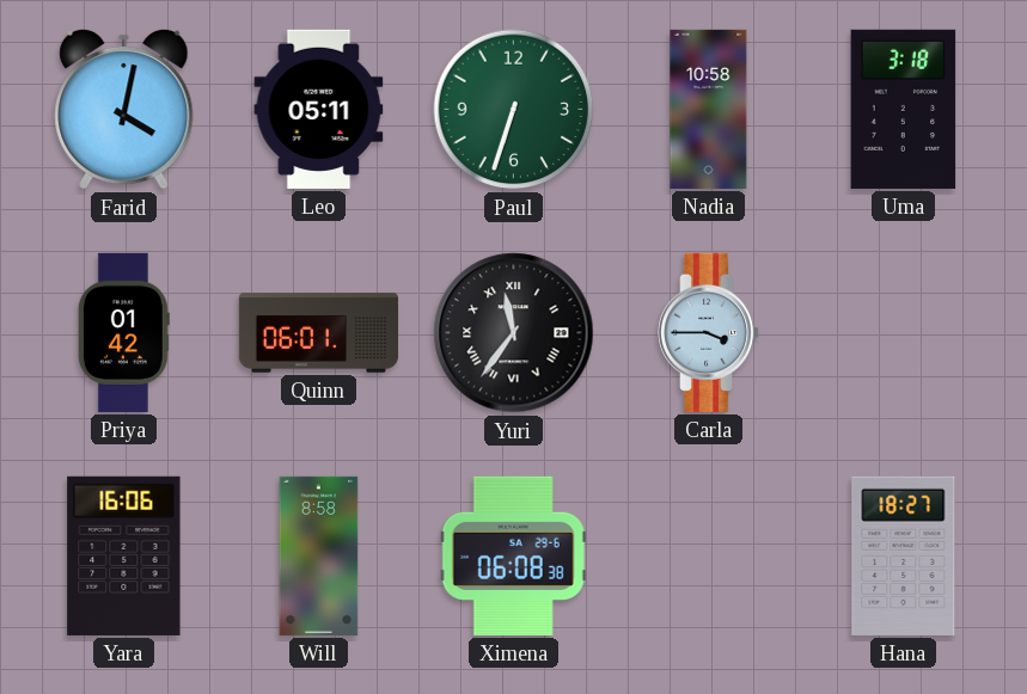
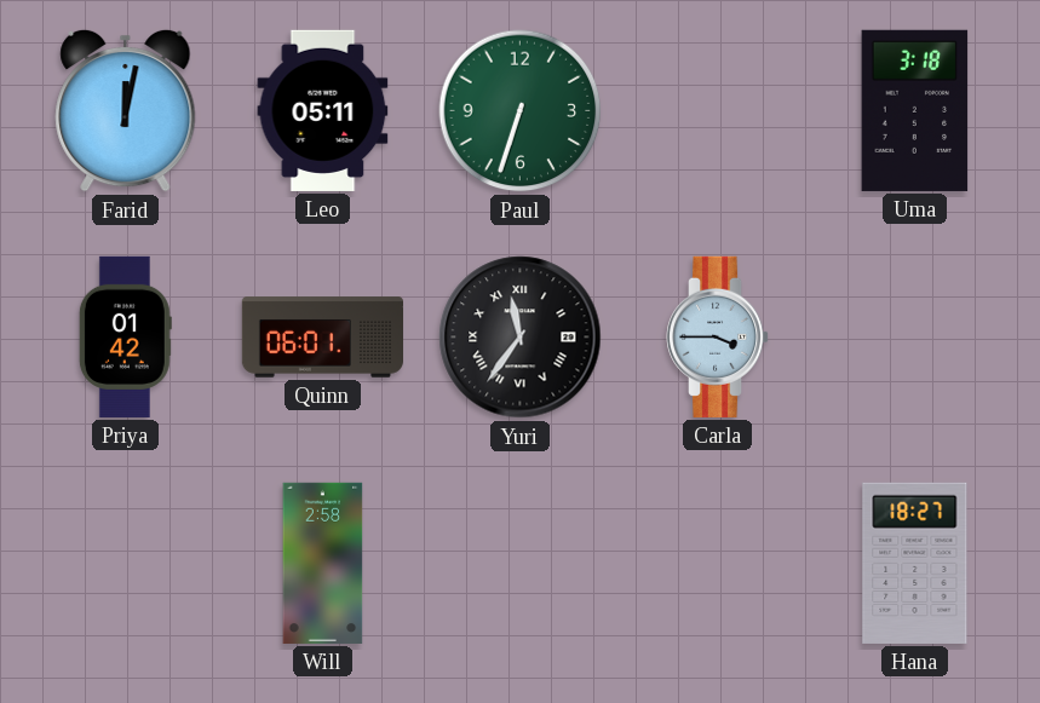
Farid: 4:02 -> 12:02 (126, 110)
Nadia: 10:58 -> none (709, 109)
Yara: 16:06 -> none (124, 555)
Will: 8:58 -> 2:58 (323, 563)
Ximena: 06:08 -> none (513, 555)
